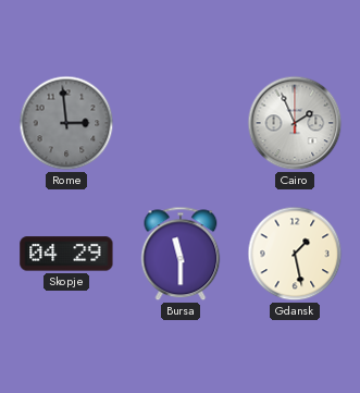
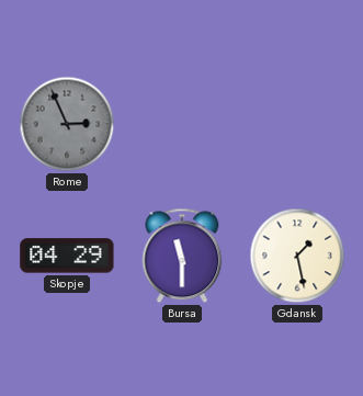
Rome: 2:59 -> 2:56 (67, 124)
Cairo: 1:56 -> none (295, 123)
